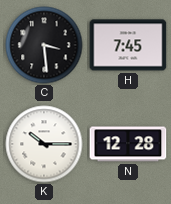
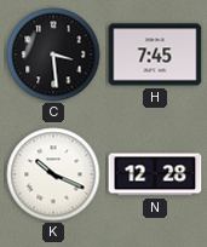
K: 10:15 -> 10:19 (53, 174)
